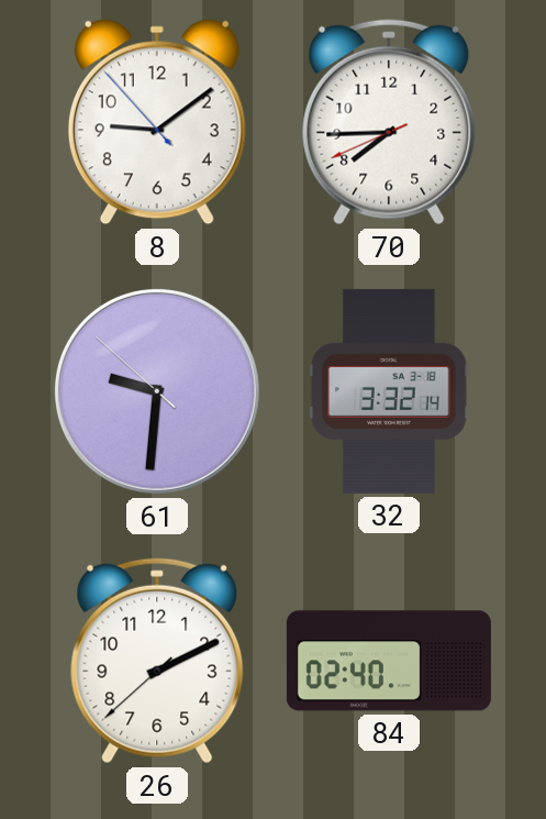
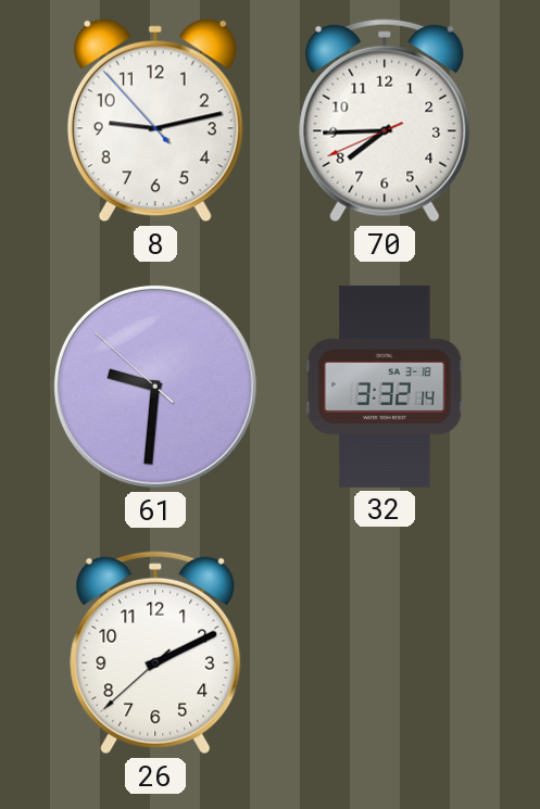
8: 9:08 -> 9:12 (155, 121)
84: 02:40 -> none (389, 661)
